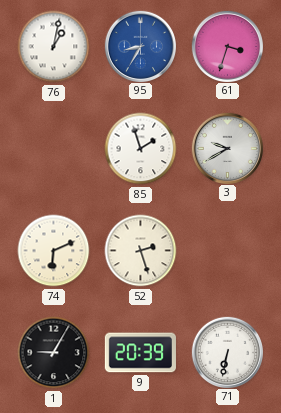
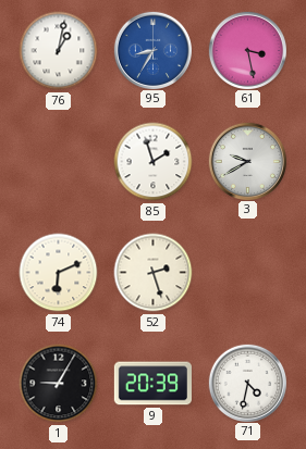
61: 3:33 -> 3:28 (247, 50)
71: 6:32 -> 4:32 (247, 383)
